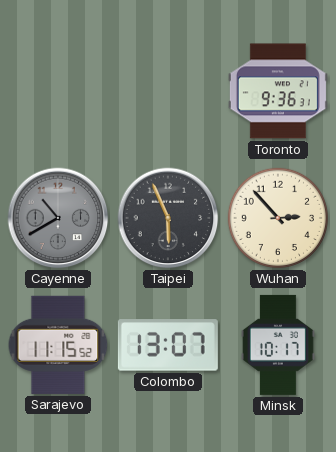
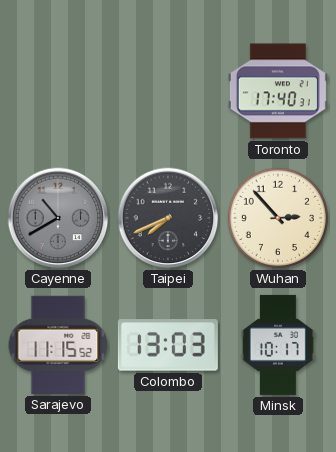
Toronto: 9:36 -> 17:40 (278, 91)
Taipei: 5:56 -> 7:41 (168, 218)
Colombo: 13:07 -> 13:03 (168, 345)
